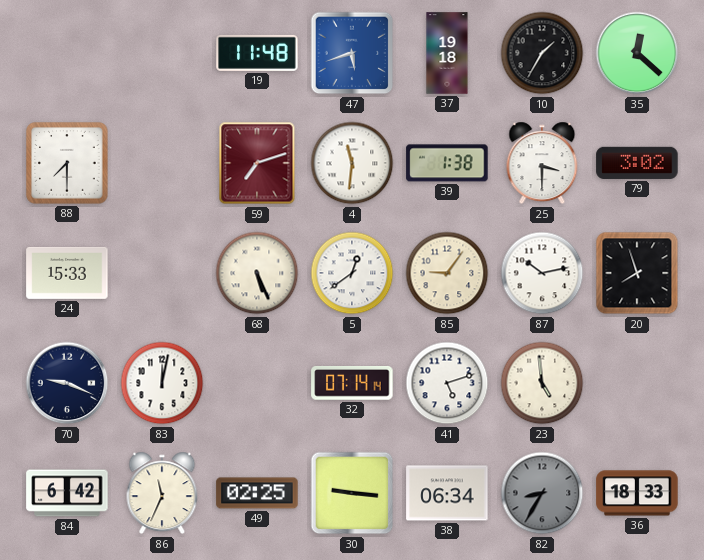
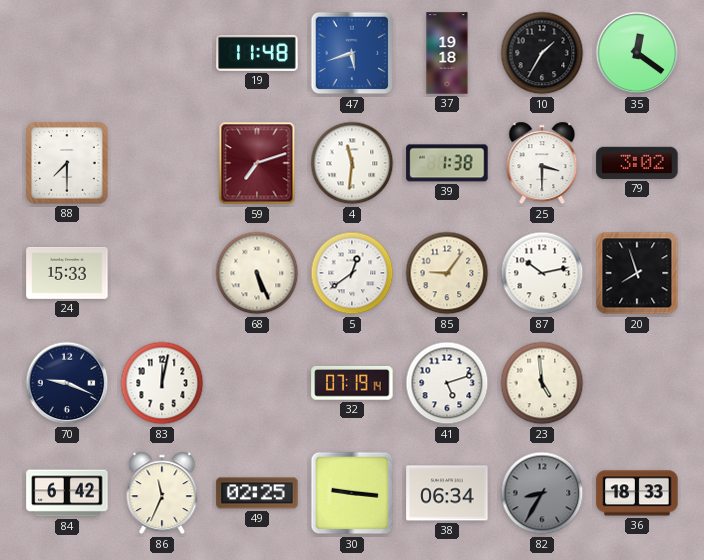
35: 12:22 -> 12:21 (637, 53)
32: 07:14 -> 07:19 (352, 384)
